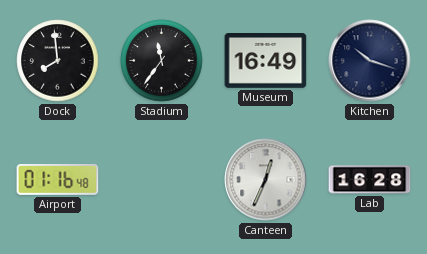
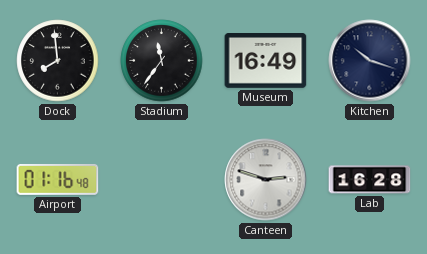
Canteen: 12:34 -> 2:48 (266, 180)
